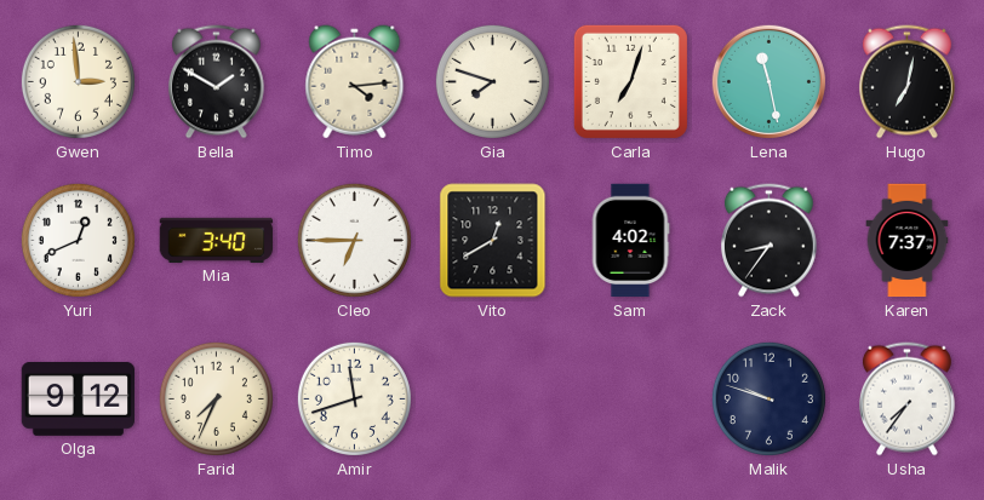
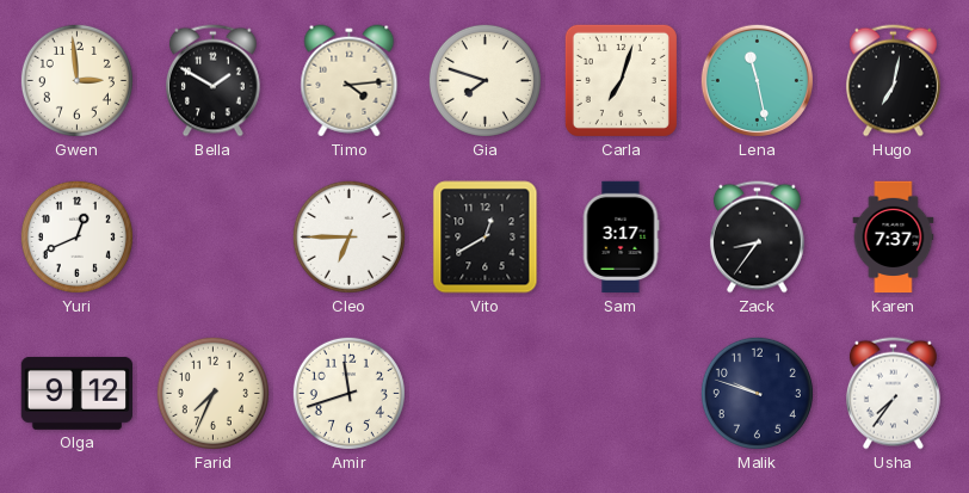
Mia: 3:40 -> none (217, 240)
Sam: 4:02 -> 3:17 (621, 238)
